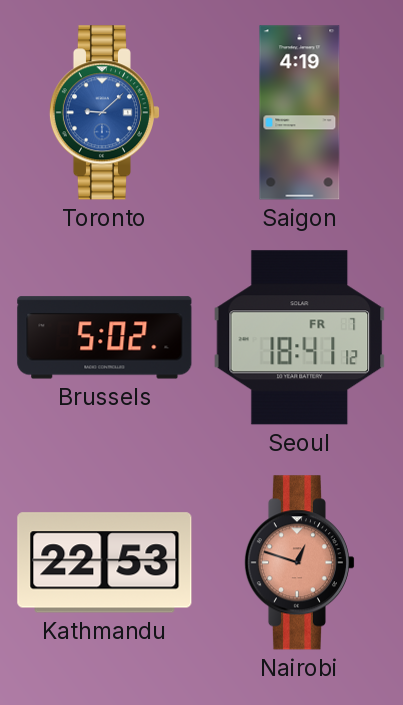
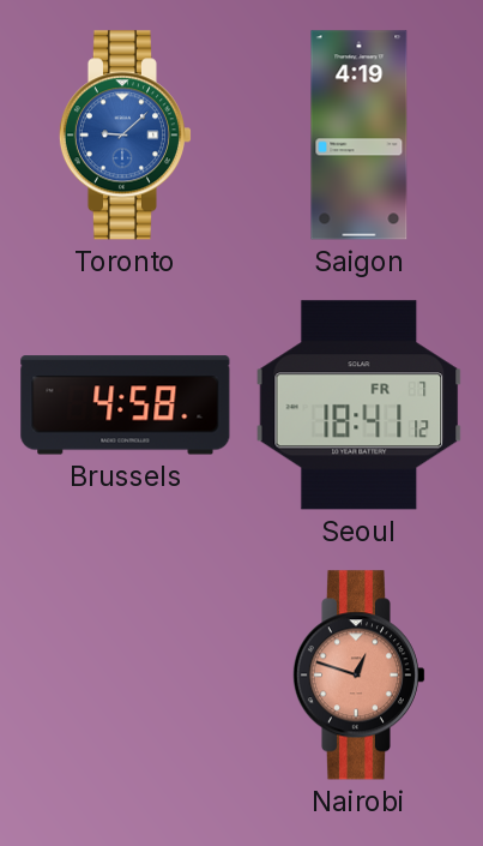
Brussels: 5:02 -> 4:58 (126, 406)
Kathmandu: 22:53 -> none (105, 563)
